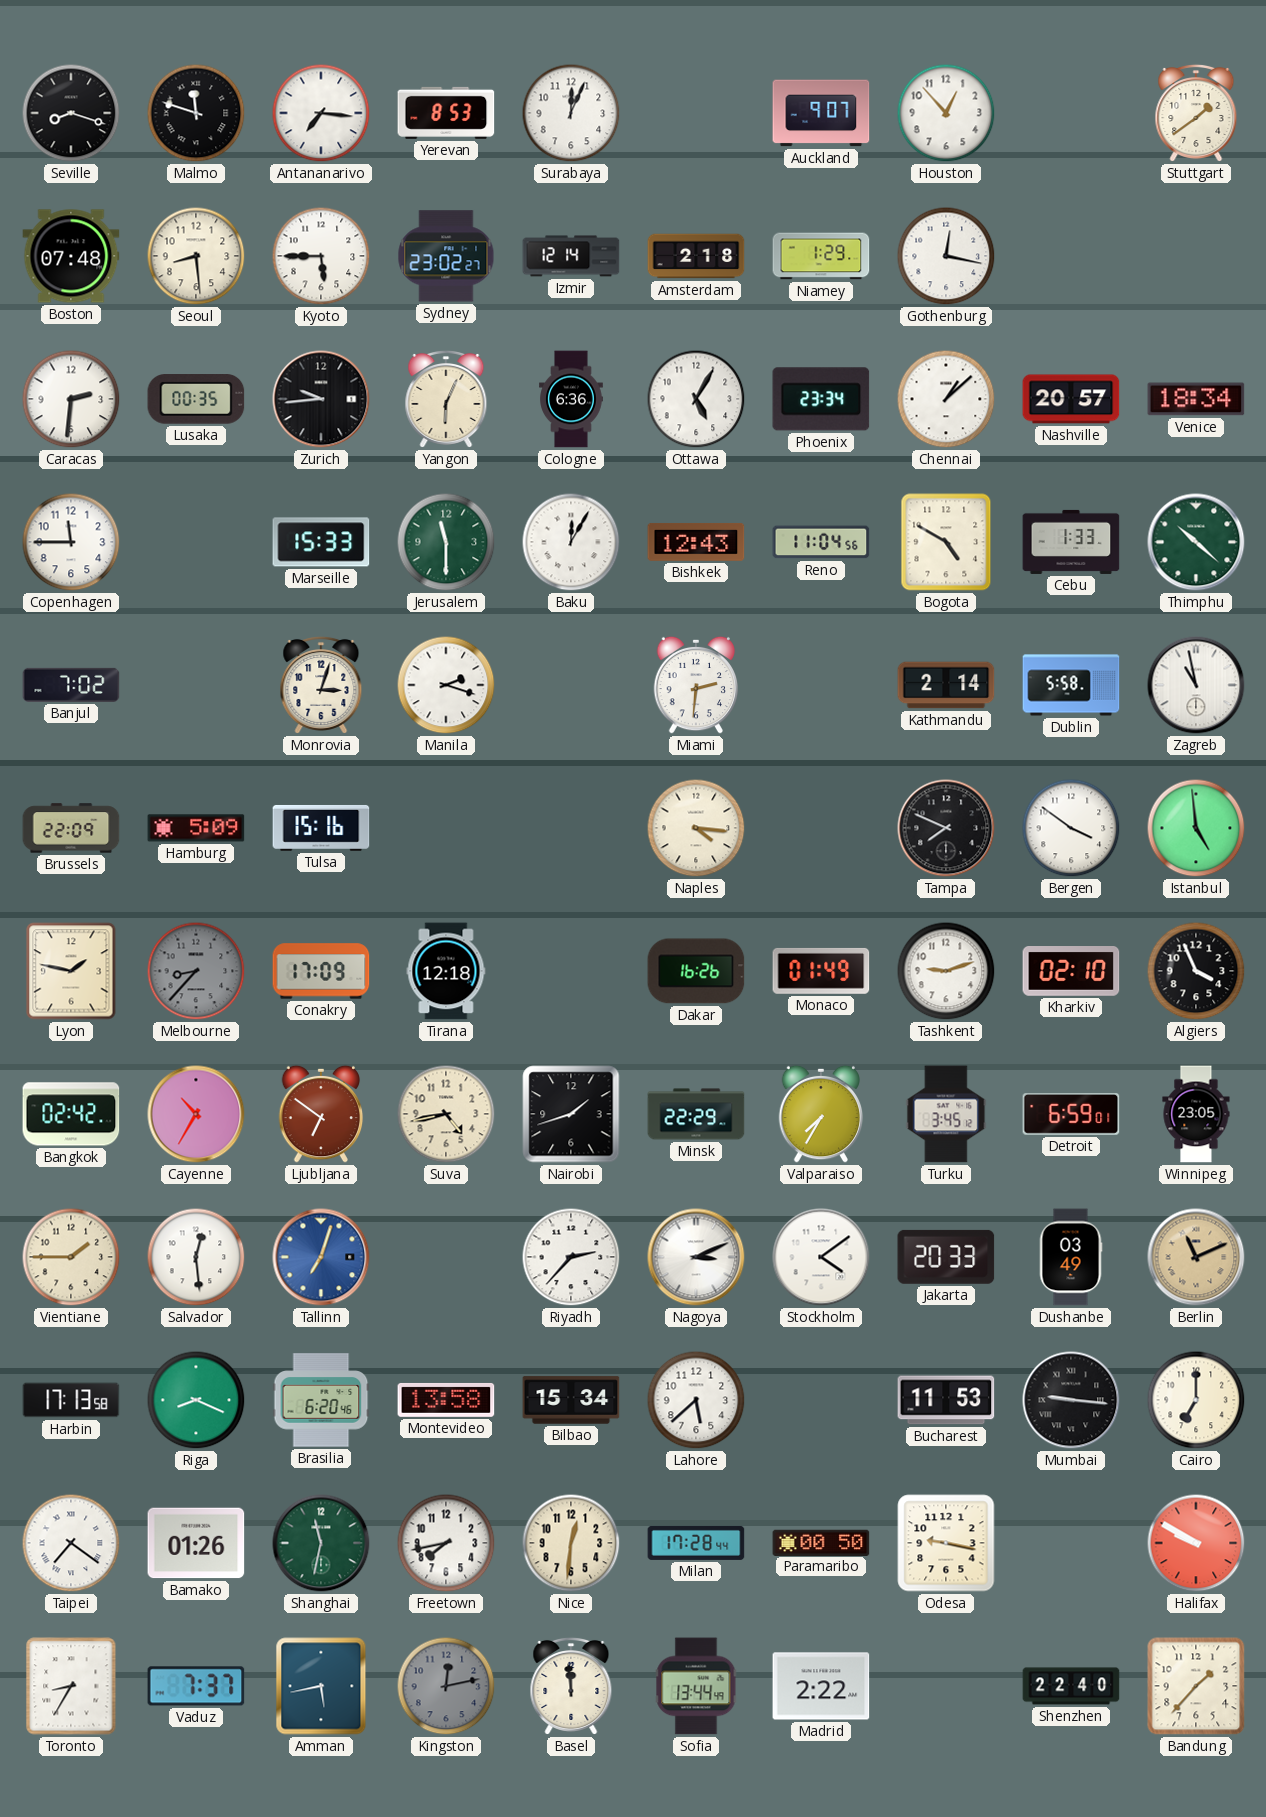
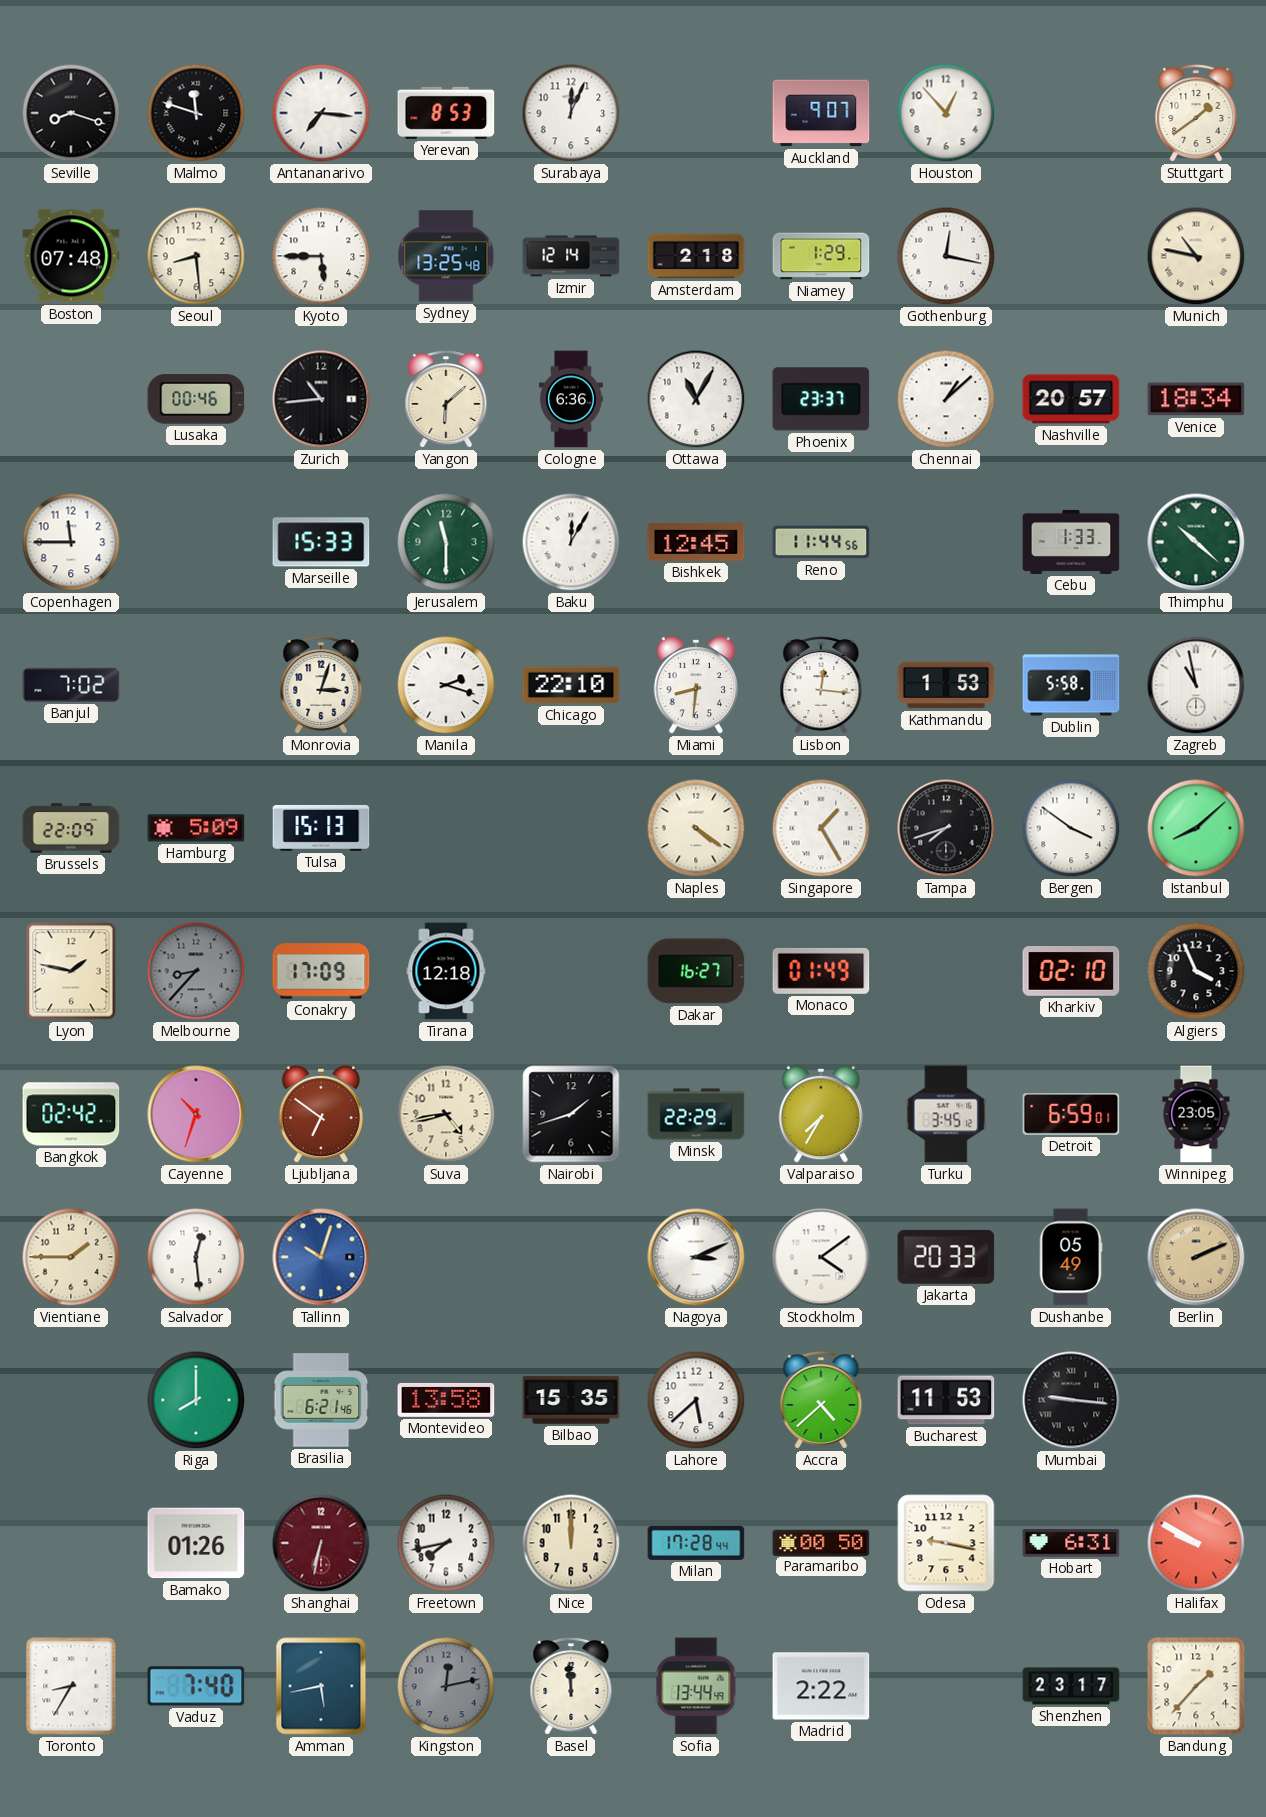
Sydney: 23:02 -> 13:25 (446, 256)
Munich: none -> 10:47 (1196, 256)
Caracas: 2:31 -> none (71, 399)
Lusaka: 00:35 -> 00:46 (196, 399)
Zurich: 9:44 -> 10:44 (321, 399)
Yangon: 6:04 -> 6:08 (446, 399)
Ottawa: 5:05 -> 11:05 (696, 399)
Phoenix: 23:34 -> 23:37 (821, 399)
Bishkek: 12:43 -> 12:45 (696, 542)
Reno: 11:04 -> 11:44 (821, 542)
Bogota: 4:50 -> none (946, 542)
Chicago: none -> 22:10 (571, 685)
Miami: 2:31 -> 8:31 (696, 685)
Lisbon: none -> 12:16 (821, 685)
Kathmandu: 2:14 -> 1:53 (946, 685)
Tulsa: 15:16 -> 15:13 (321, 828)
Naples: 4:16 -> 4:21 (696, 828)
Singapore: none -> 1:25 (821, 828)
Tampa: 7:49 -> 7:42 (946, 828)
Istanbul: 4:59 -> 8:08 (1196, 828)
Dakar: 16:26 -> 16:27 (696, 971)
Tashkent: 9:12 -> none (946, 971)
Cayenne: 10:35 -> 10:33 (196, 1114)
Tallinn: 7:03 -> 10:03 (321, 1257)
Riyadh: 2:37 -> none (571, 1257)
Dushanbe: 03:49 -> 05:49 (1071, 1257)
Berlin: 11:11 -> 2:11 (1196, 1257)
Harbin: 17:13 -> none (71, 1400)
Riga: 8:19 -> 8:00 (196, 1400)
Brasilia: 6:20 -> 6:21 (321, 1400)
Bilbao: 15:34 -> 15:35 (571, 1400)
Accra: none -> 4:38 (821, 1400)
Cairo: 7:00 -> none (1196, 1400)
Taipei: 7:21 -> none (71, 1543)
Shanghai: 11:32 -> 6:32 (321, 1543)
Shanghai dial: green -> burgundy (321, 1543)
Nice: 12:31 -> 12:00 (571, 1543)
Hobart: none -> 6:31 (1071, 1543)
Vaduz: 7:37 -> 7:40 (196, 1686)
Shenzhen: 22:40 -> 23:17 (1071, 1686)
